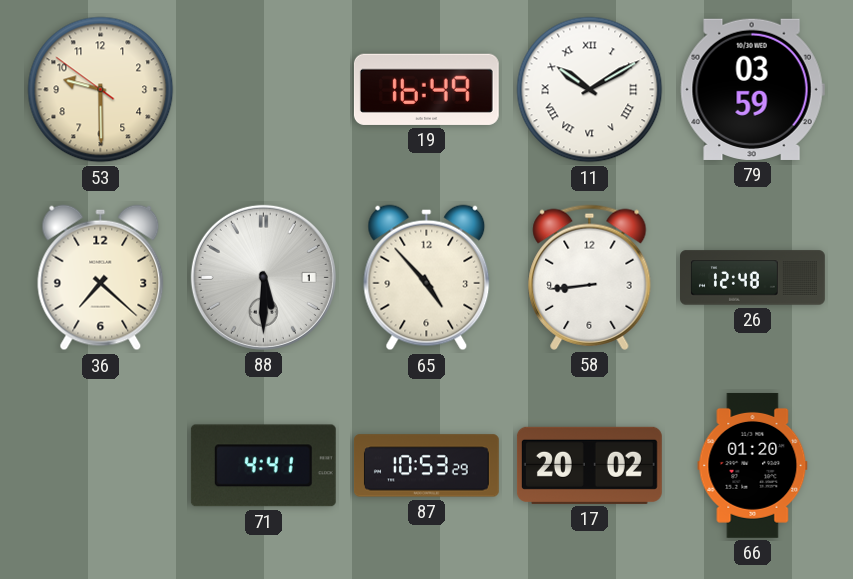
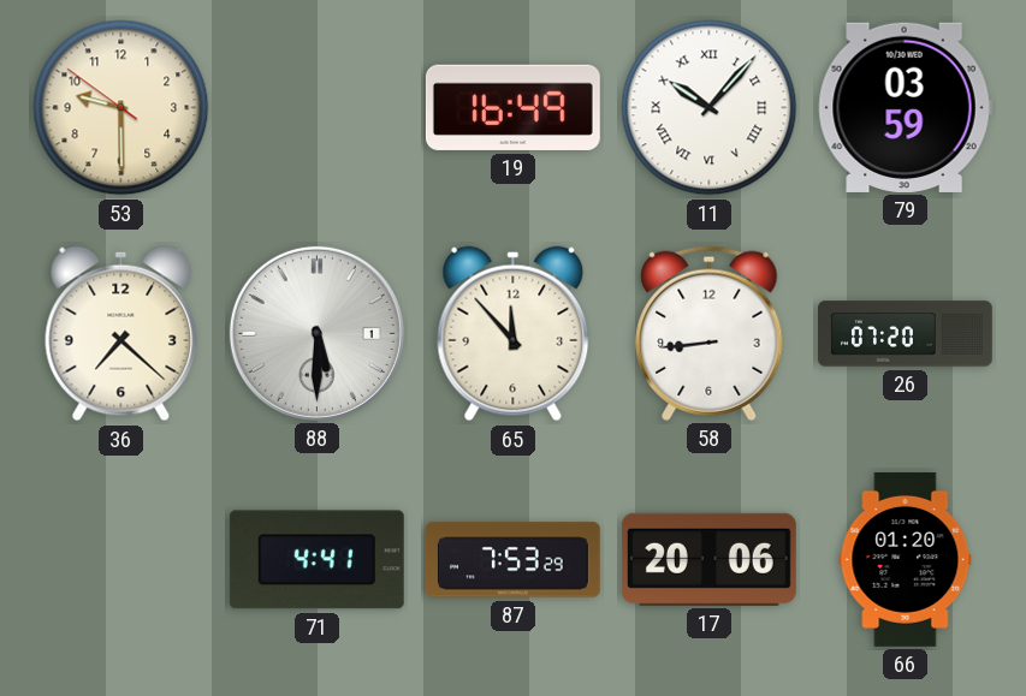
11: 10:10 -> 10:07 (710, 108)
65: 4:53 -> 11:53 (514, 334)
26: 12:48 -> 07:20 (906, 334)
87: 10:53 -> 7:53 (512, 560)
17: 20:02 -> 20:06 (708, 559)
